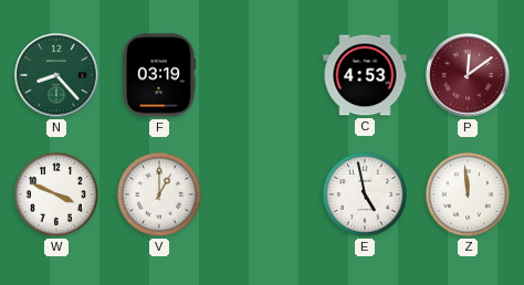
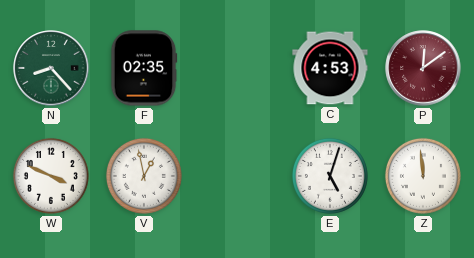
F: 03:19 -> 02:35 (144, 68)
V: 1:00 -> 12:58 (144, 176)
E: 4:58 -> 5:03 (330, 176)
